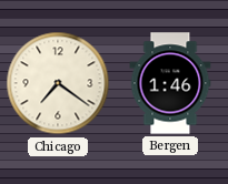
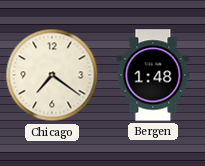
Bergen: 1:46 -> 1:48 (153, 75)
